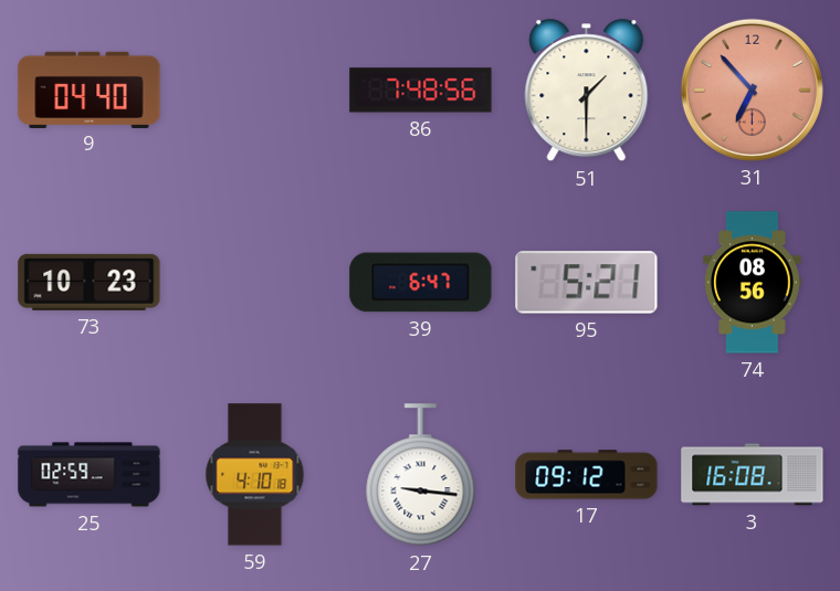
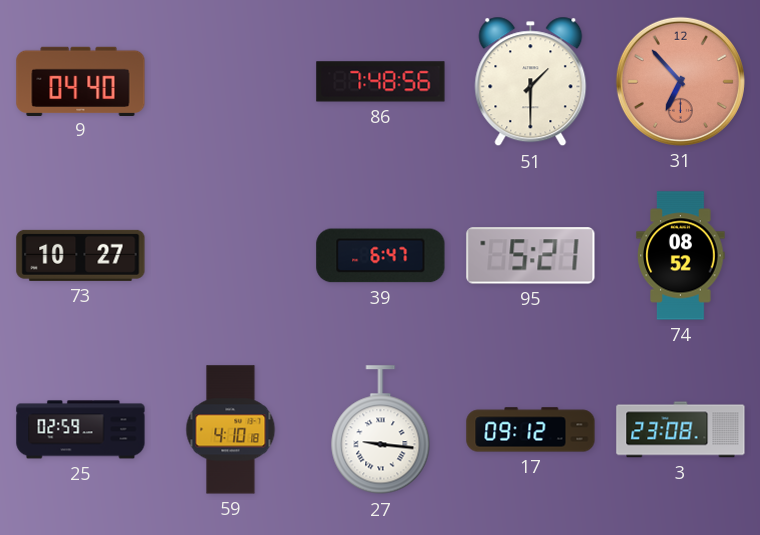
73: 10:23 -> 10:27 (81, 255)
74: 08:56 -> 08:52 (681, 256)
3: 16:08 -> 23:08 (681, 430)
